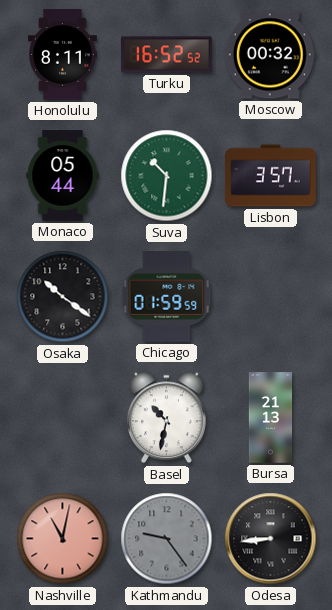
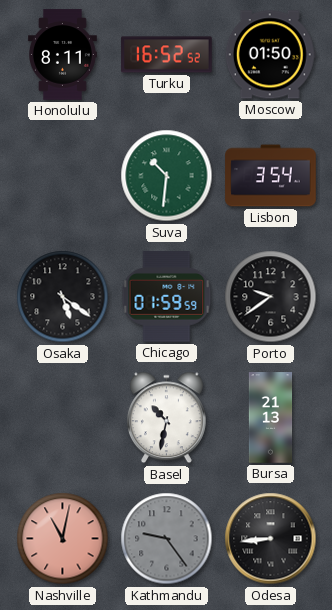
Moscow: 00:32 -> 01:50 (270, 55)
Monaco: 05:44 -> none (63, 176)
Lisbon: 3:57 -> 3:54 (271, 176)
Osaka: 10:21 -> 5:21 (63, 297)
Porto: none -> 9:39 (271, 297)
